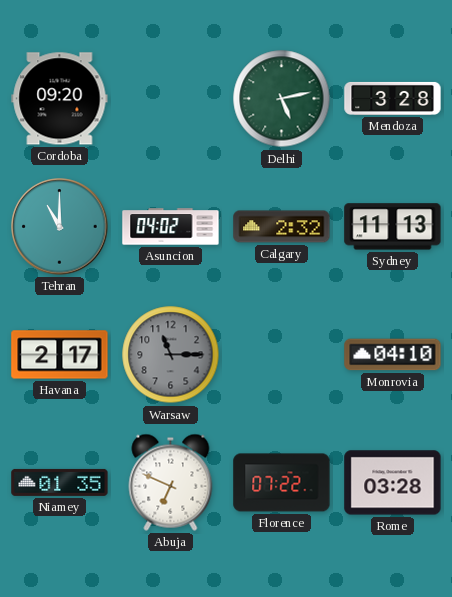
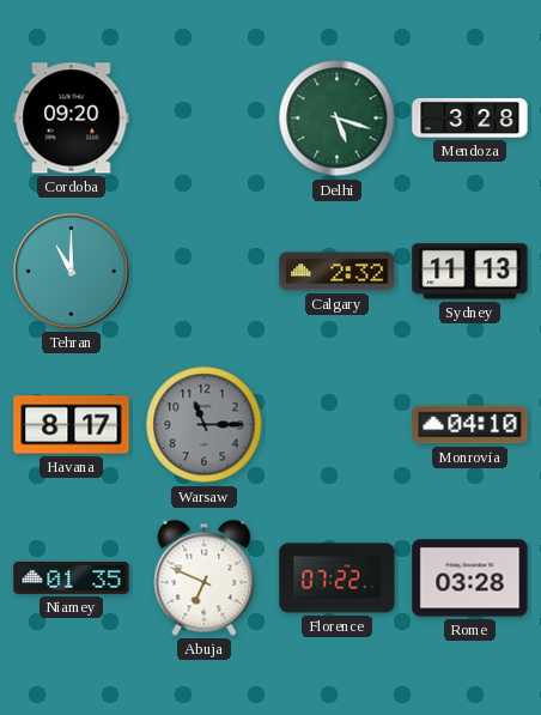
Delhi: 5:13 -> 5:18 (338, 119)
Asuncion: 04:02 -> none (171, 227)
Havana: 2:17 -> 8:17 (72, 425)
